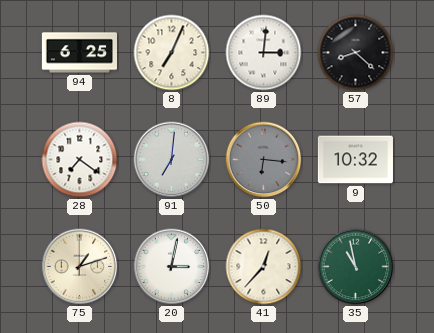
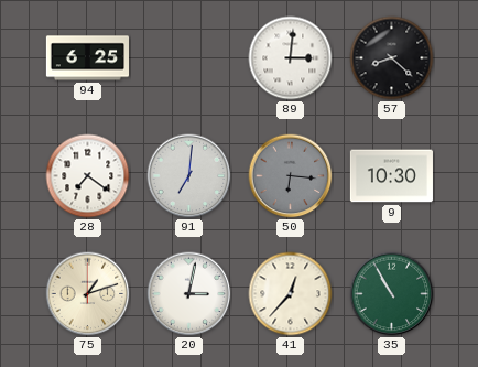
8: 7:04 -> none (172, 53)
9: 10:32 -> 10:30 (391, 176)
35: 10:58 -> 10:55 (392, 294)
